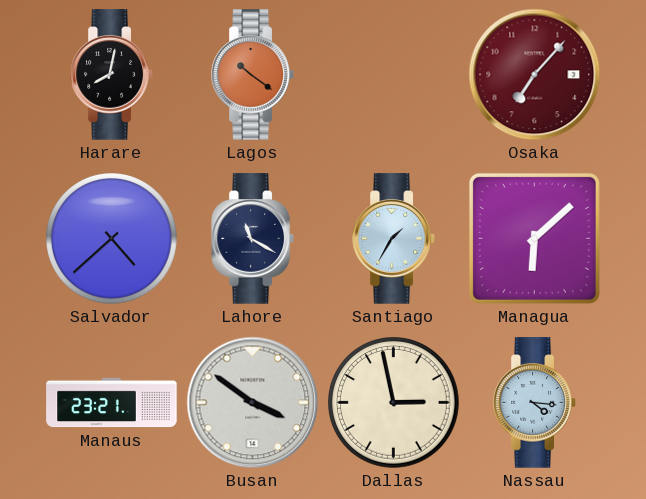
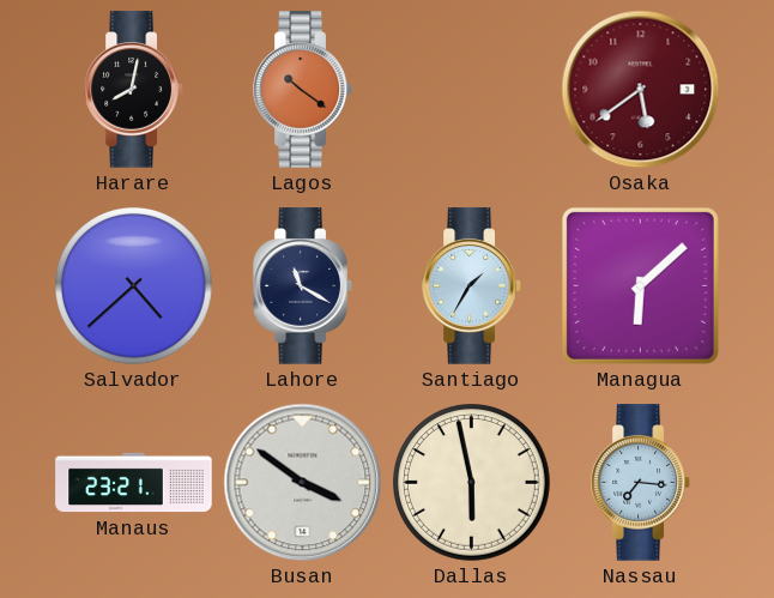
Osaka: 7:07 -> 5:39 (641, 90)
Dallas: 2:58 -> 5:58 (472, 483)
Nassau: 4:16 -> 7:16 (641, 483)
